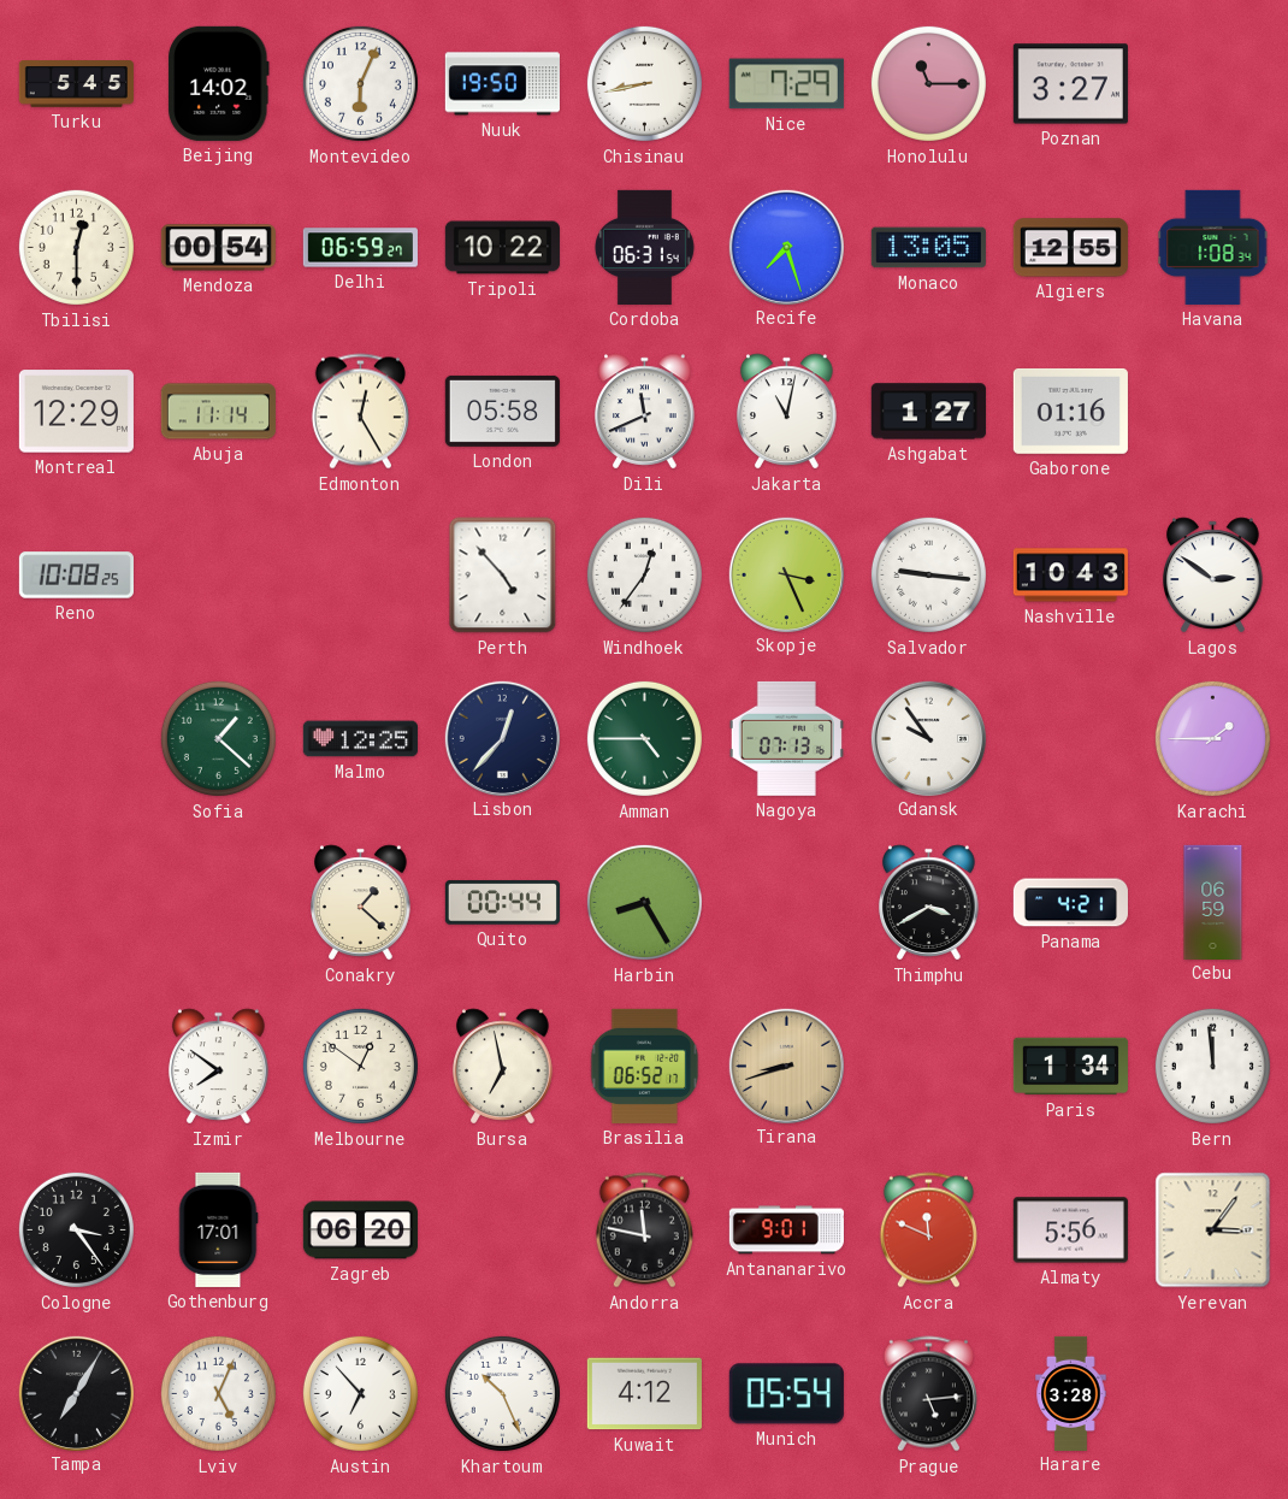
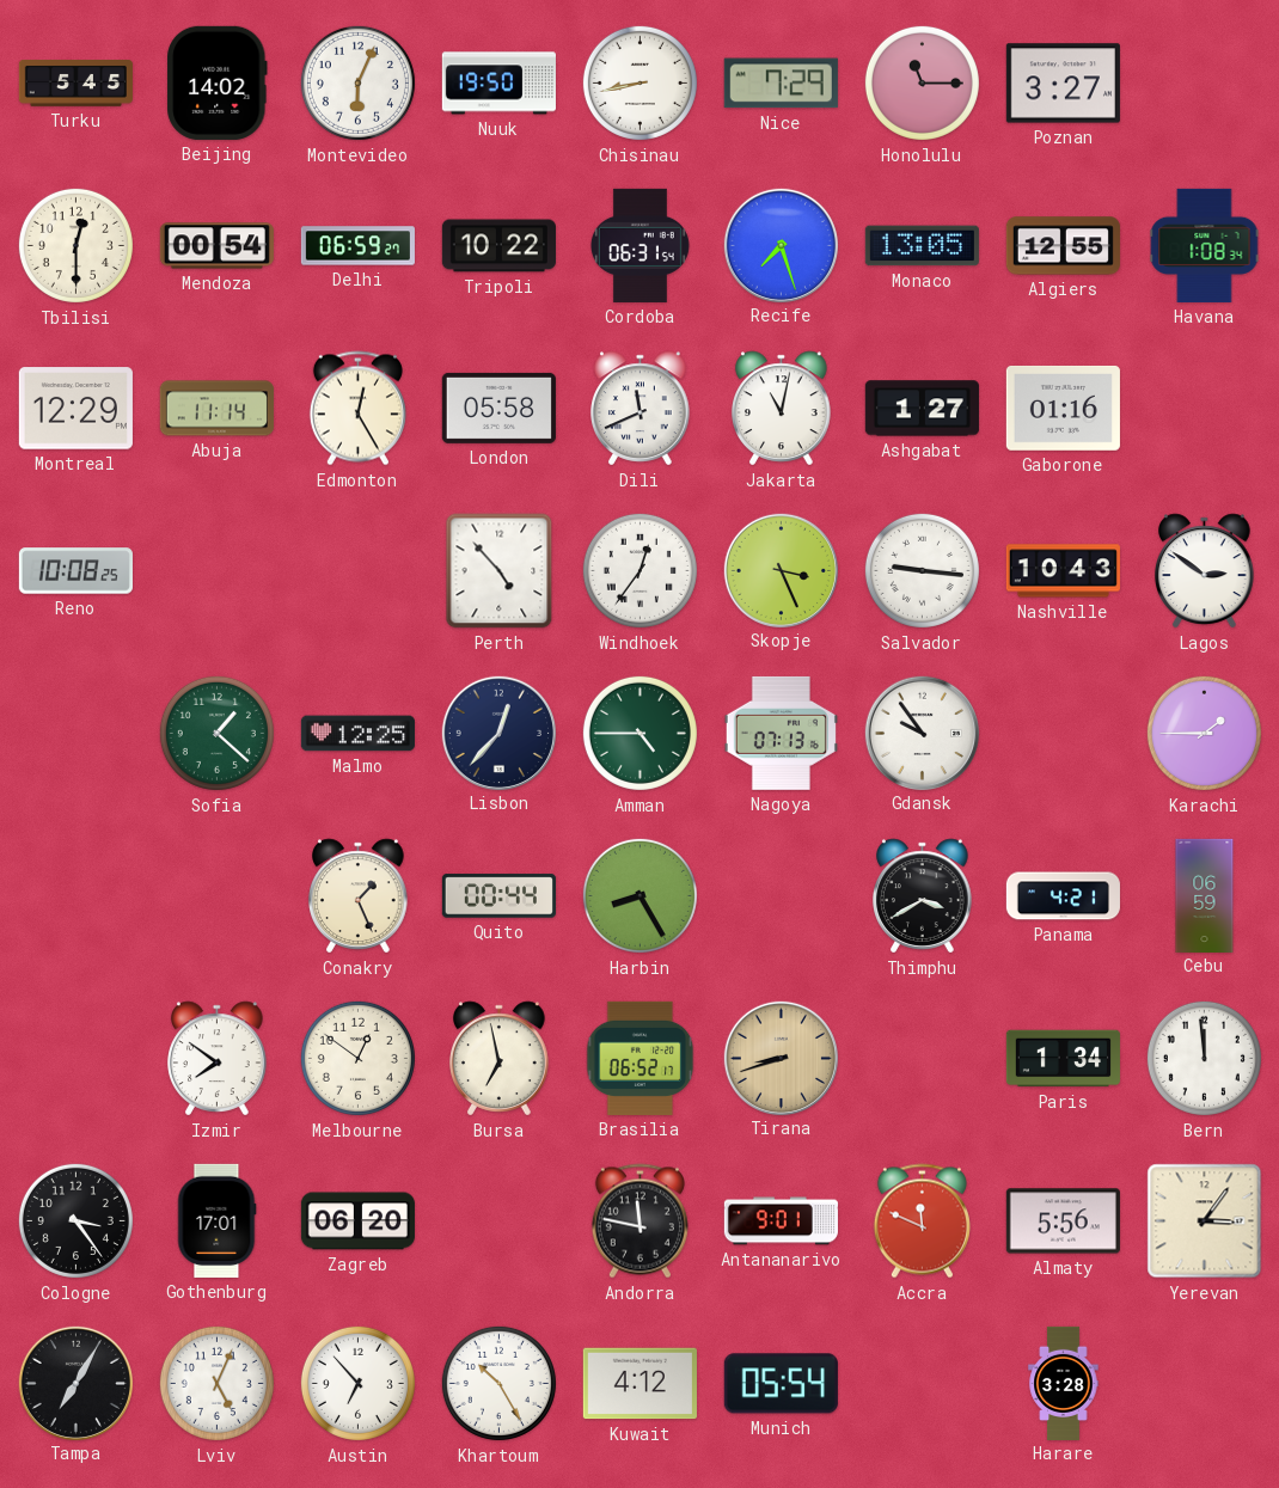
Conakry: 1:22 -> 1:26 (359, 896)
Khartoum: 10:26 -> 10:25 (498, 1383)
Prague: 5:14 -> none (928, 1394)
